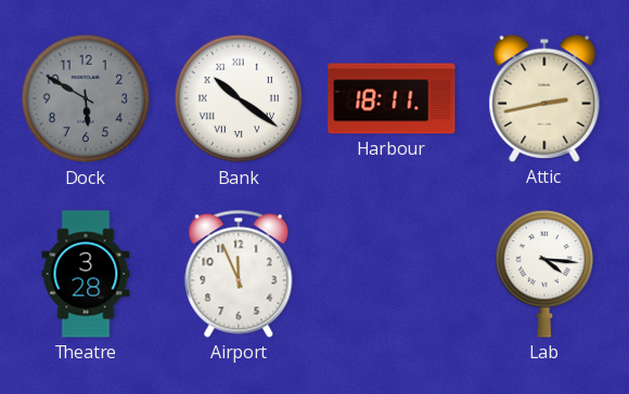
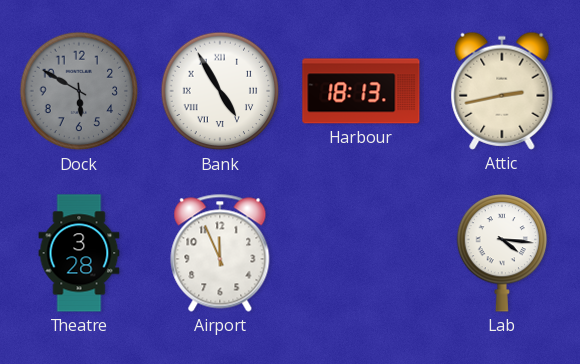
Bank: 10:21 -> 4:55 (220, 91)
Harbour: 18:11 -> 18:13 (361, 91)
